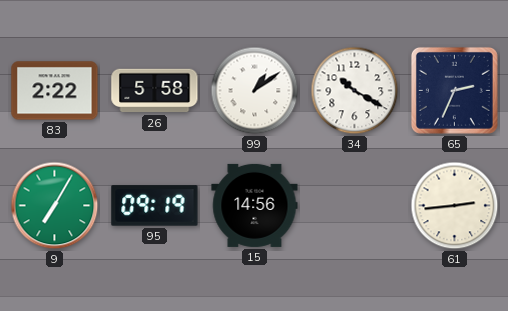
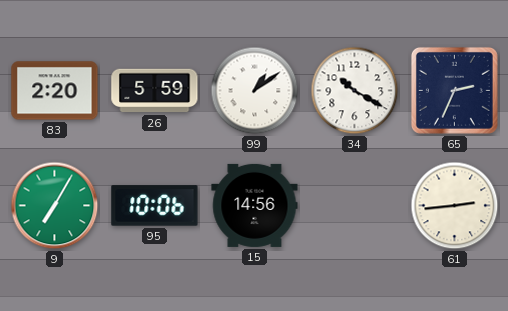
83: 2:22 -> 2:20 (55, 91)
26: 5:58 -> 5:59 (155, 91)
95: 09:19 -> 10:06 (155, 206)
